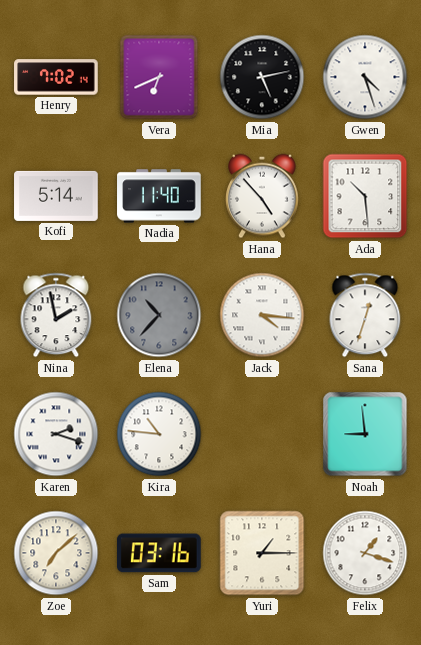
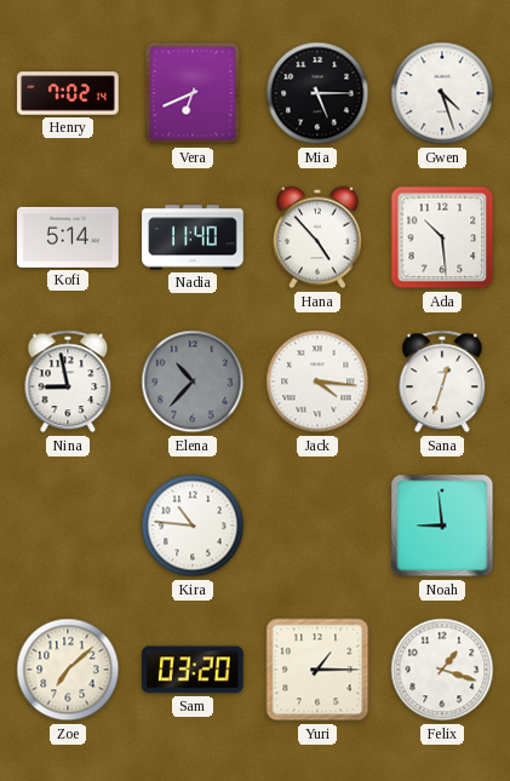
Mia: 5:13 -> 5:15 (317, 93)
Nina: 1:58 -> 8:58 (68, 381)
Karen: 2:18 -> none (56, 434)
Sam: 03:16 -> 03:20 (194, 670)
